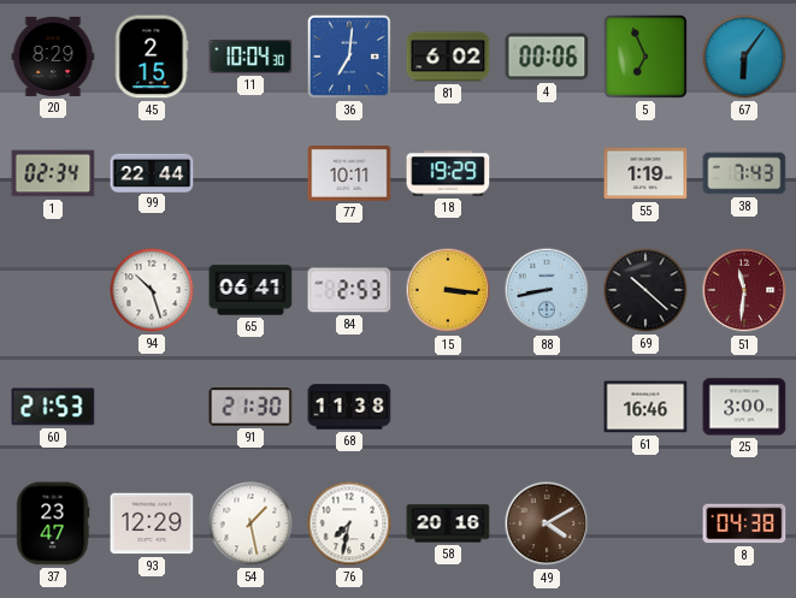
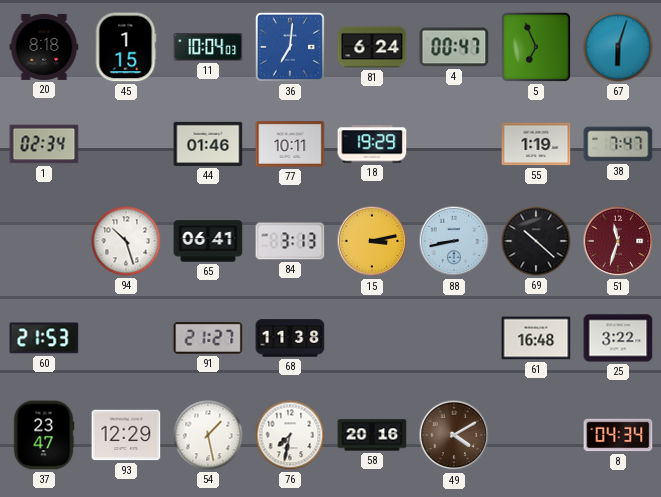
20: 8:29 -> 8:18 (44, 47)
45: 2:15 -> 1:15 (126, 47)
11: 10:04:30 -> 10:04:03 (208, 48)
81: 6:02 -> 6:24 (372, 47)
4: 00:06 -> 00:47 (454, 47)
67: 6:06 -> 6:03 (618, 47)
99: 22:44 -> none (152, 172)
44: none -> 01:46 (208, 144)
38: 7:43 -> 7:47 (618, 144)
84: 2:53 -> 3:13 (290, 241)
15: 3:16 -> 3:13 (372, 241)
51: 11:31 -> 11:33 (618, 241)
91: 21:30 -> 21:27 (208, 339)
61: 16:46 -> 16:48 (536, 338)
25: 3:00 -> 3:22 (618, 338)
8: 04:38 -> 04:34 (618, 435)
